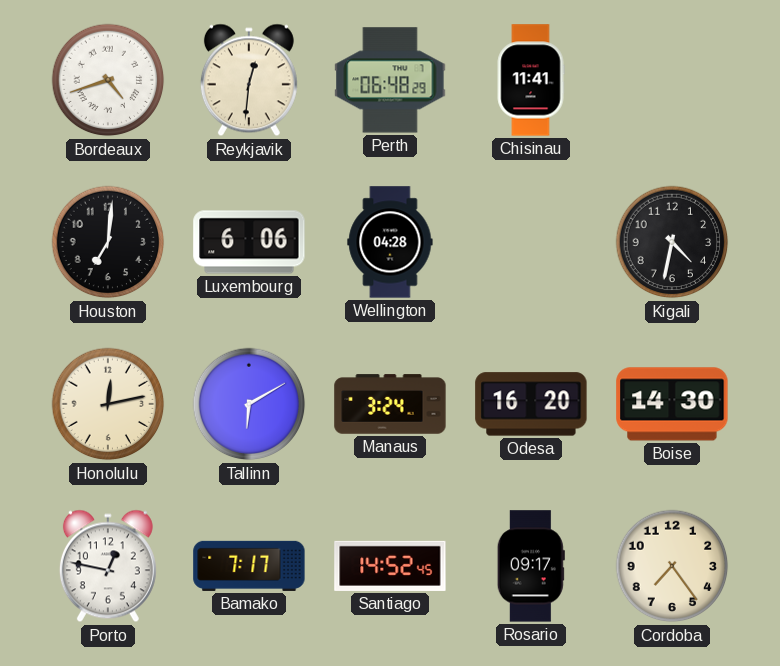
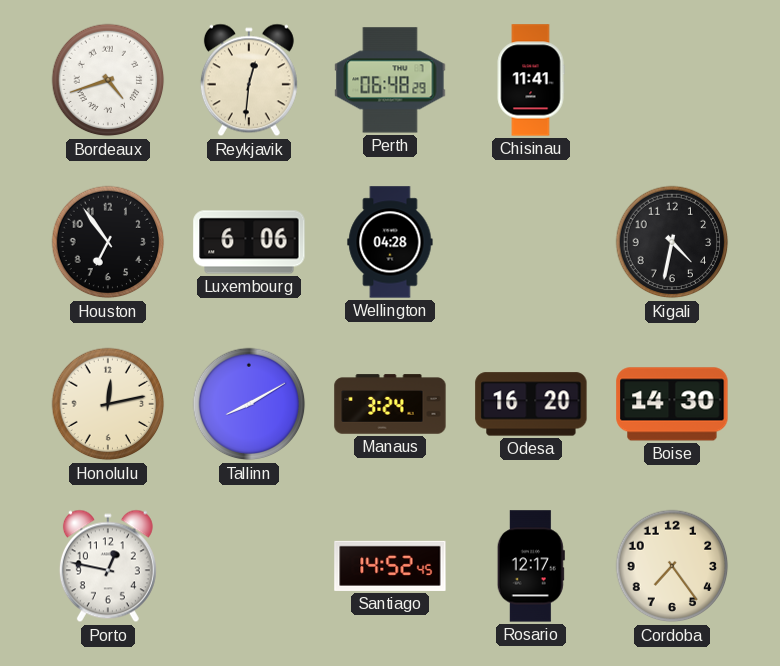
Houston: 7:01 -> 6:54 (108, 242)
Tallinn: 6:10 -> 8:10 (249, 404)
Bamako: 7:17 -> none (249, 566)
Rosario: 09:17 -> 12:17 (531, 566)
